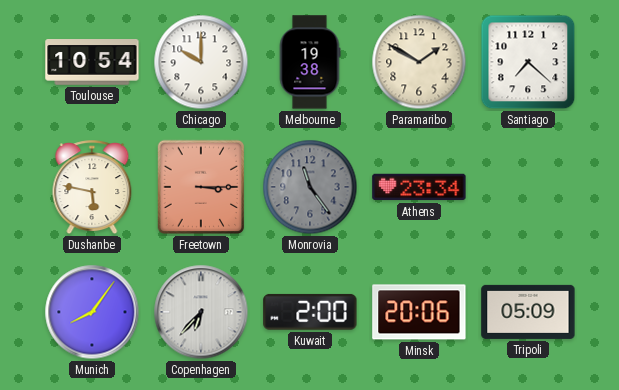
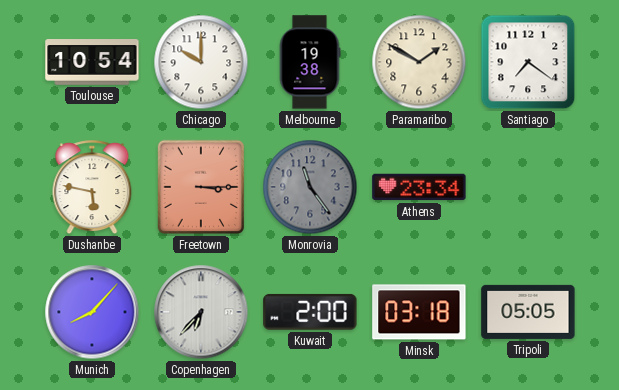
Santiago: 7:22 -> 7:21 (528, 62)
Munich: 8:06 -> 8:07 (92, 312)
Minsk: 20:06 -> 03:18 (419, 312)
Tripoli: 05:09 -> 05:05 (528, 312)
